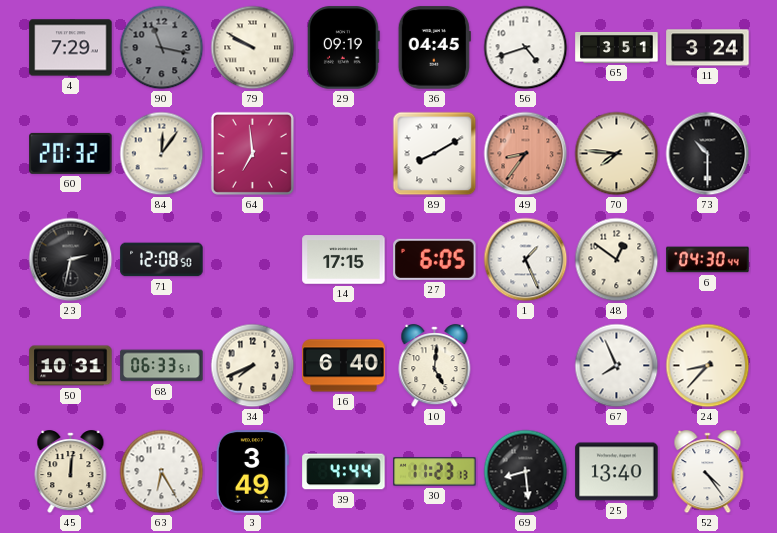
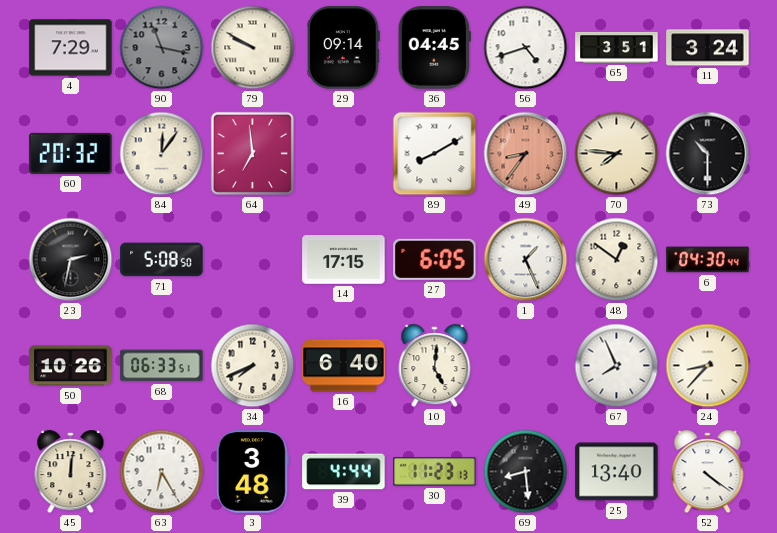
29: 09:19 -> 09:14 (343, 48)
71: 12:08 -> 5:08 (162, 260)
50: 10:31 -> 10:26 (71, 366)
3: 3:49 -> 3:48 (252, 472)
52: 4:24 -> 4:21 (708, 472)
